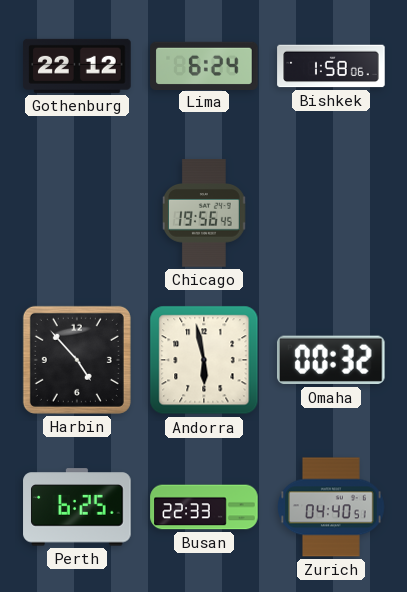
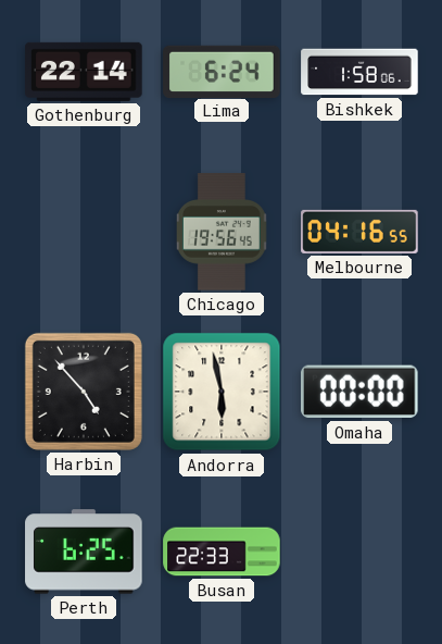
Gothenburg: 22:12 -> 22:14 (84, 72)
Melbourne: none -> 04:16 (359, 232)
Omaha: 00:32 -> 00:00 (361, 392)
Zurich: 04:40 -> none (332, 507)
